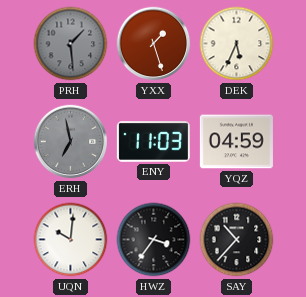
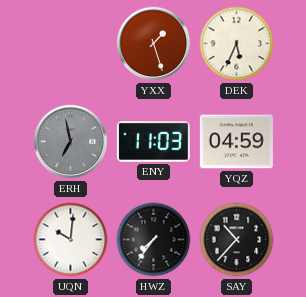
PRH: 1:29 -> none (71, 44)
HWZ: 3:36 -> 7:36 (154, 240)
